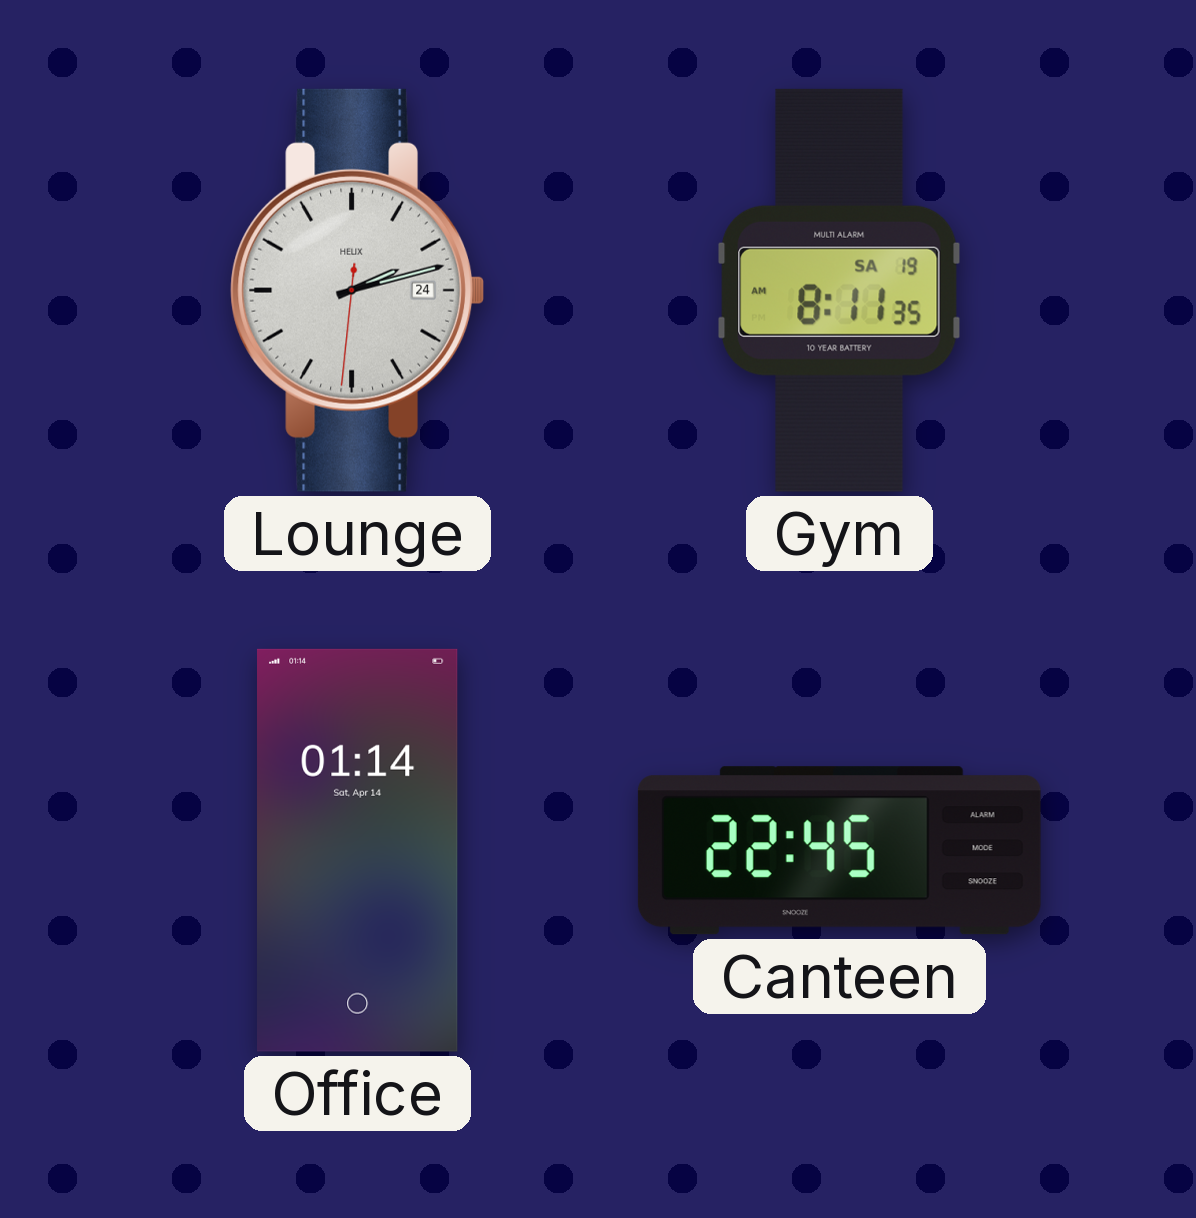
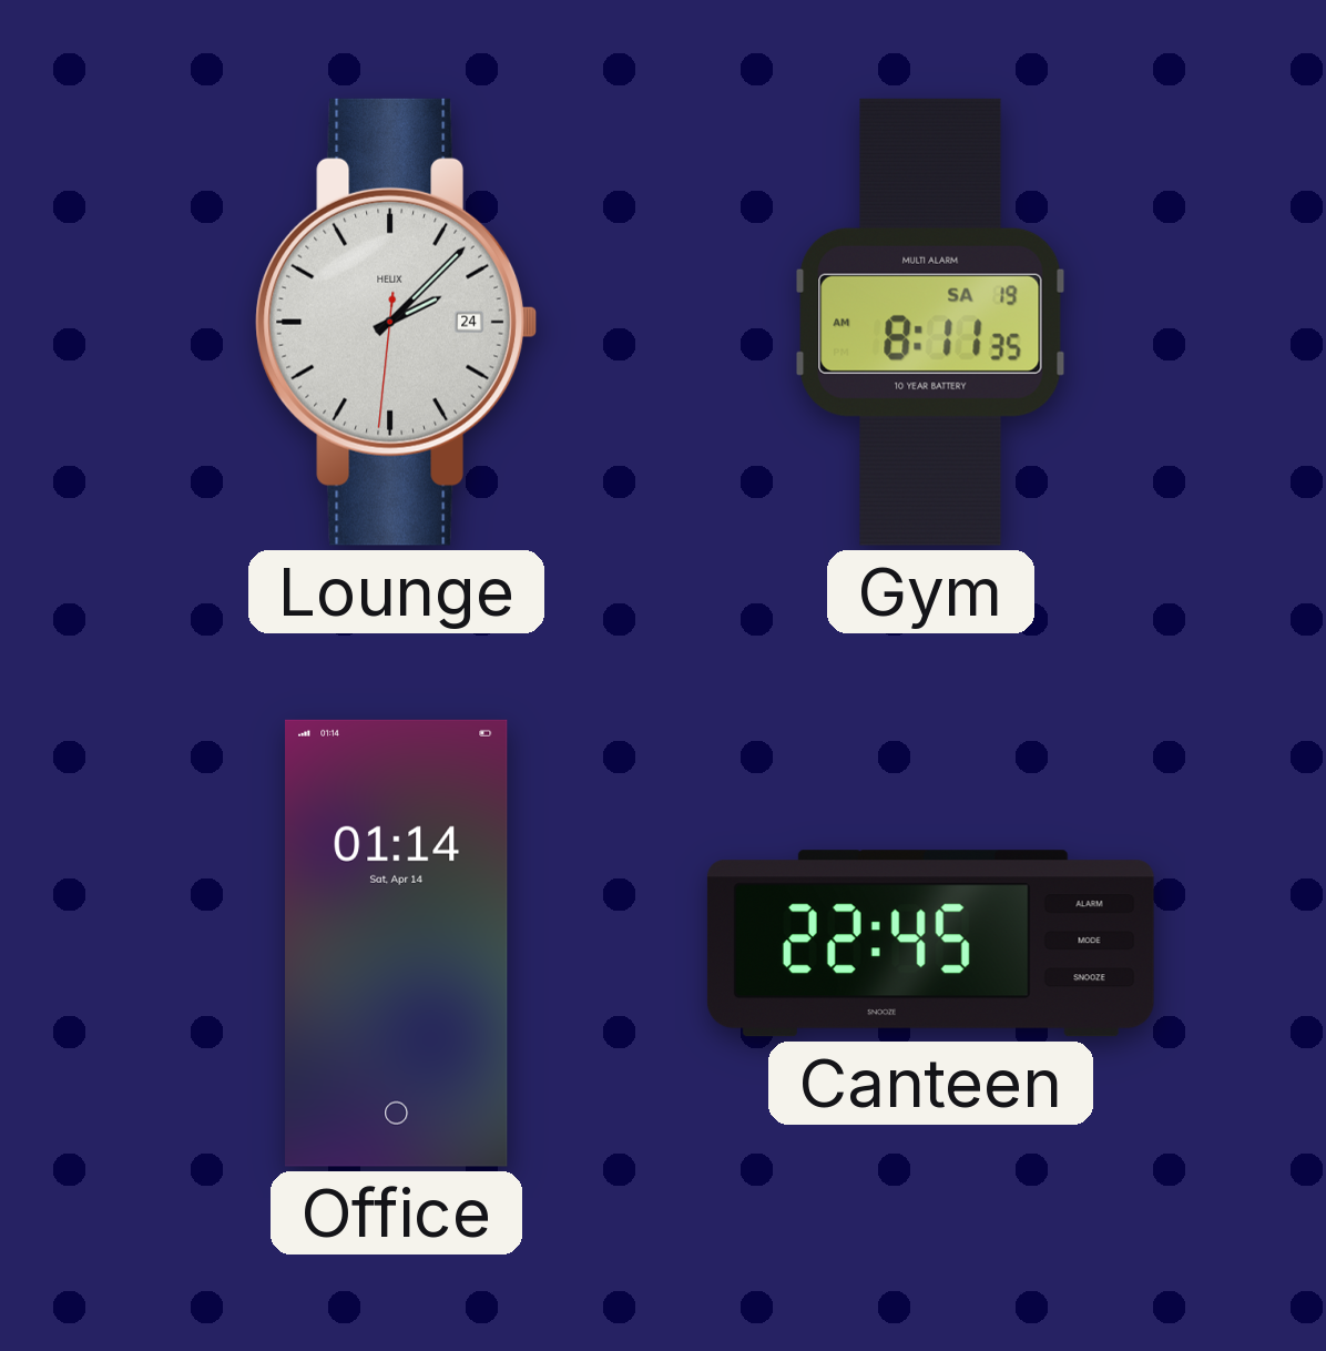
Lounge: 2:12 -> 2:07 (396, 322)
